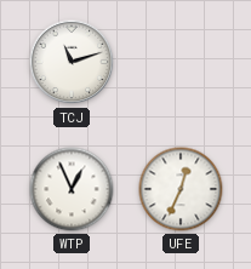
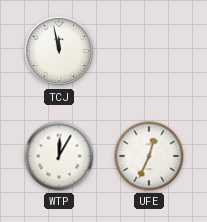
TCJ: 11:12 -> 11:58 (59, 51)
WTP: 12:56 -> 12:05 (59, 156)
